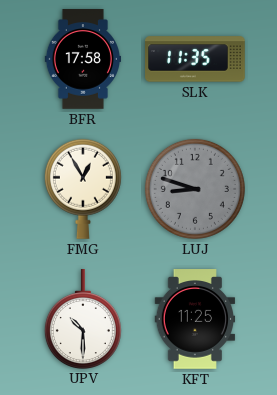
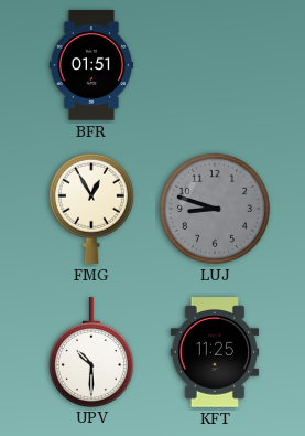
BFR: 17:58 -> 01:51 (90, 65)
SLK: 11:35 -> none (195, 59)
